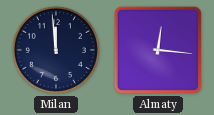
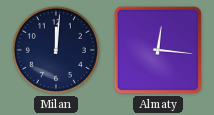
Milan: 11:59 -> 12:01 (56, 50)
